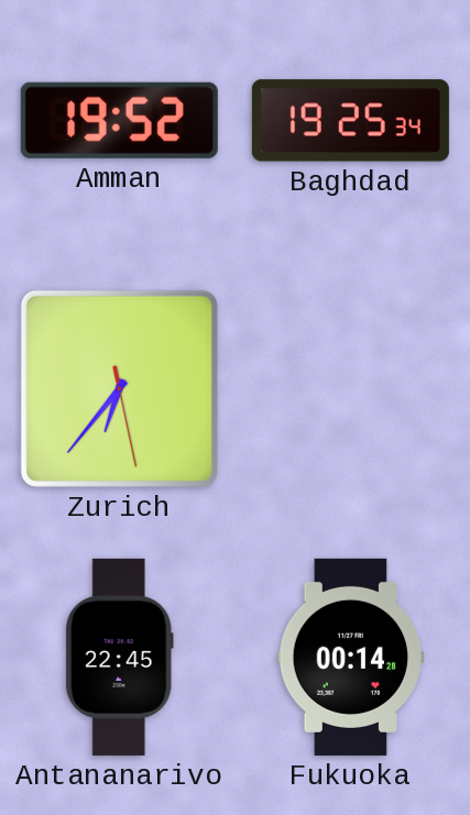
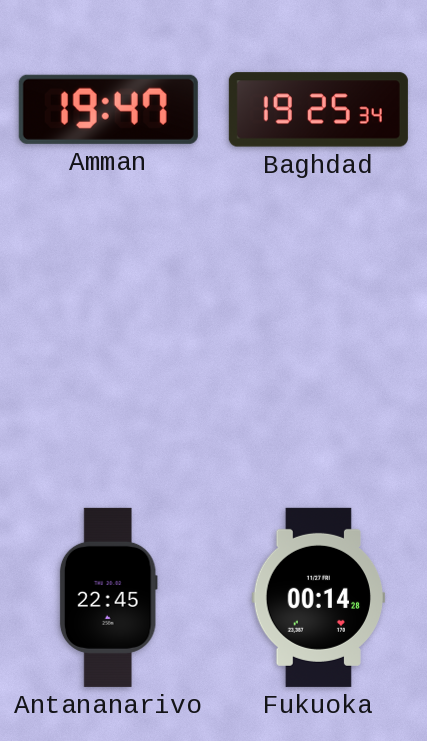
Amman: 19:52 -> 19:47 (108, 109)
Zurich: 6:36 -> none (119, 388)
